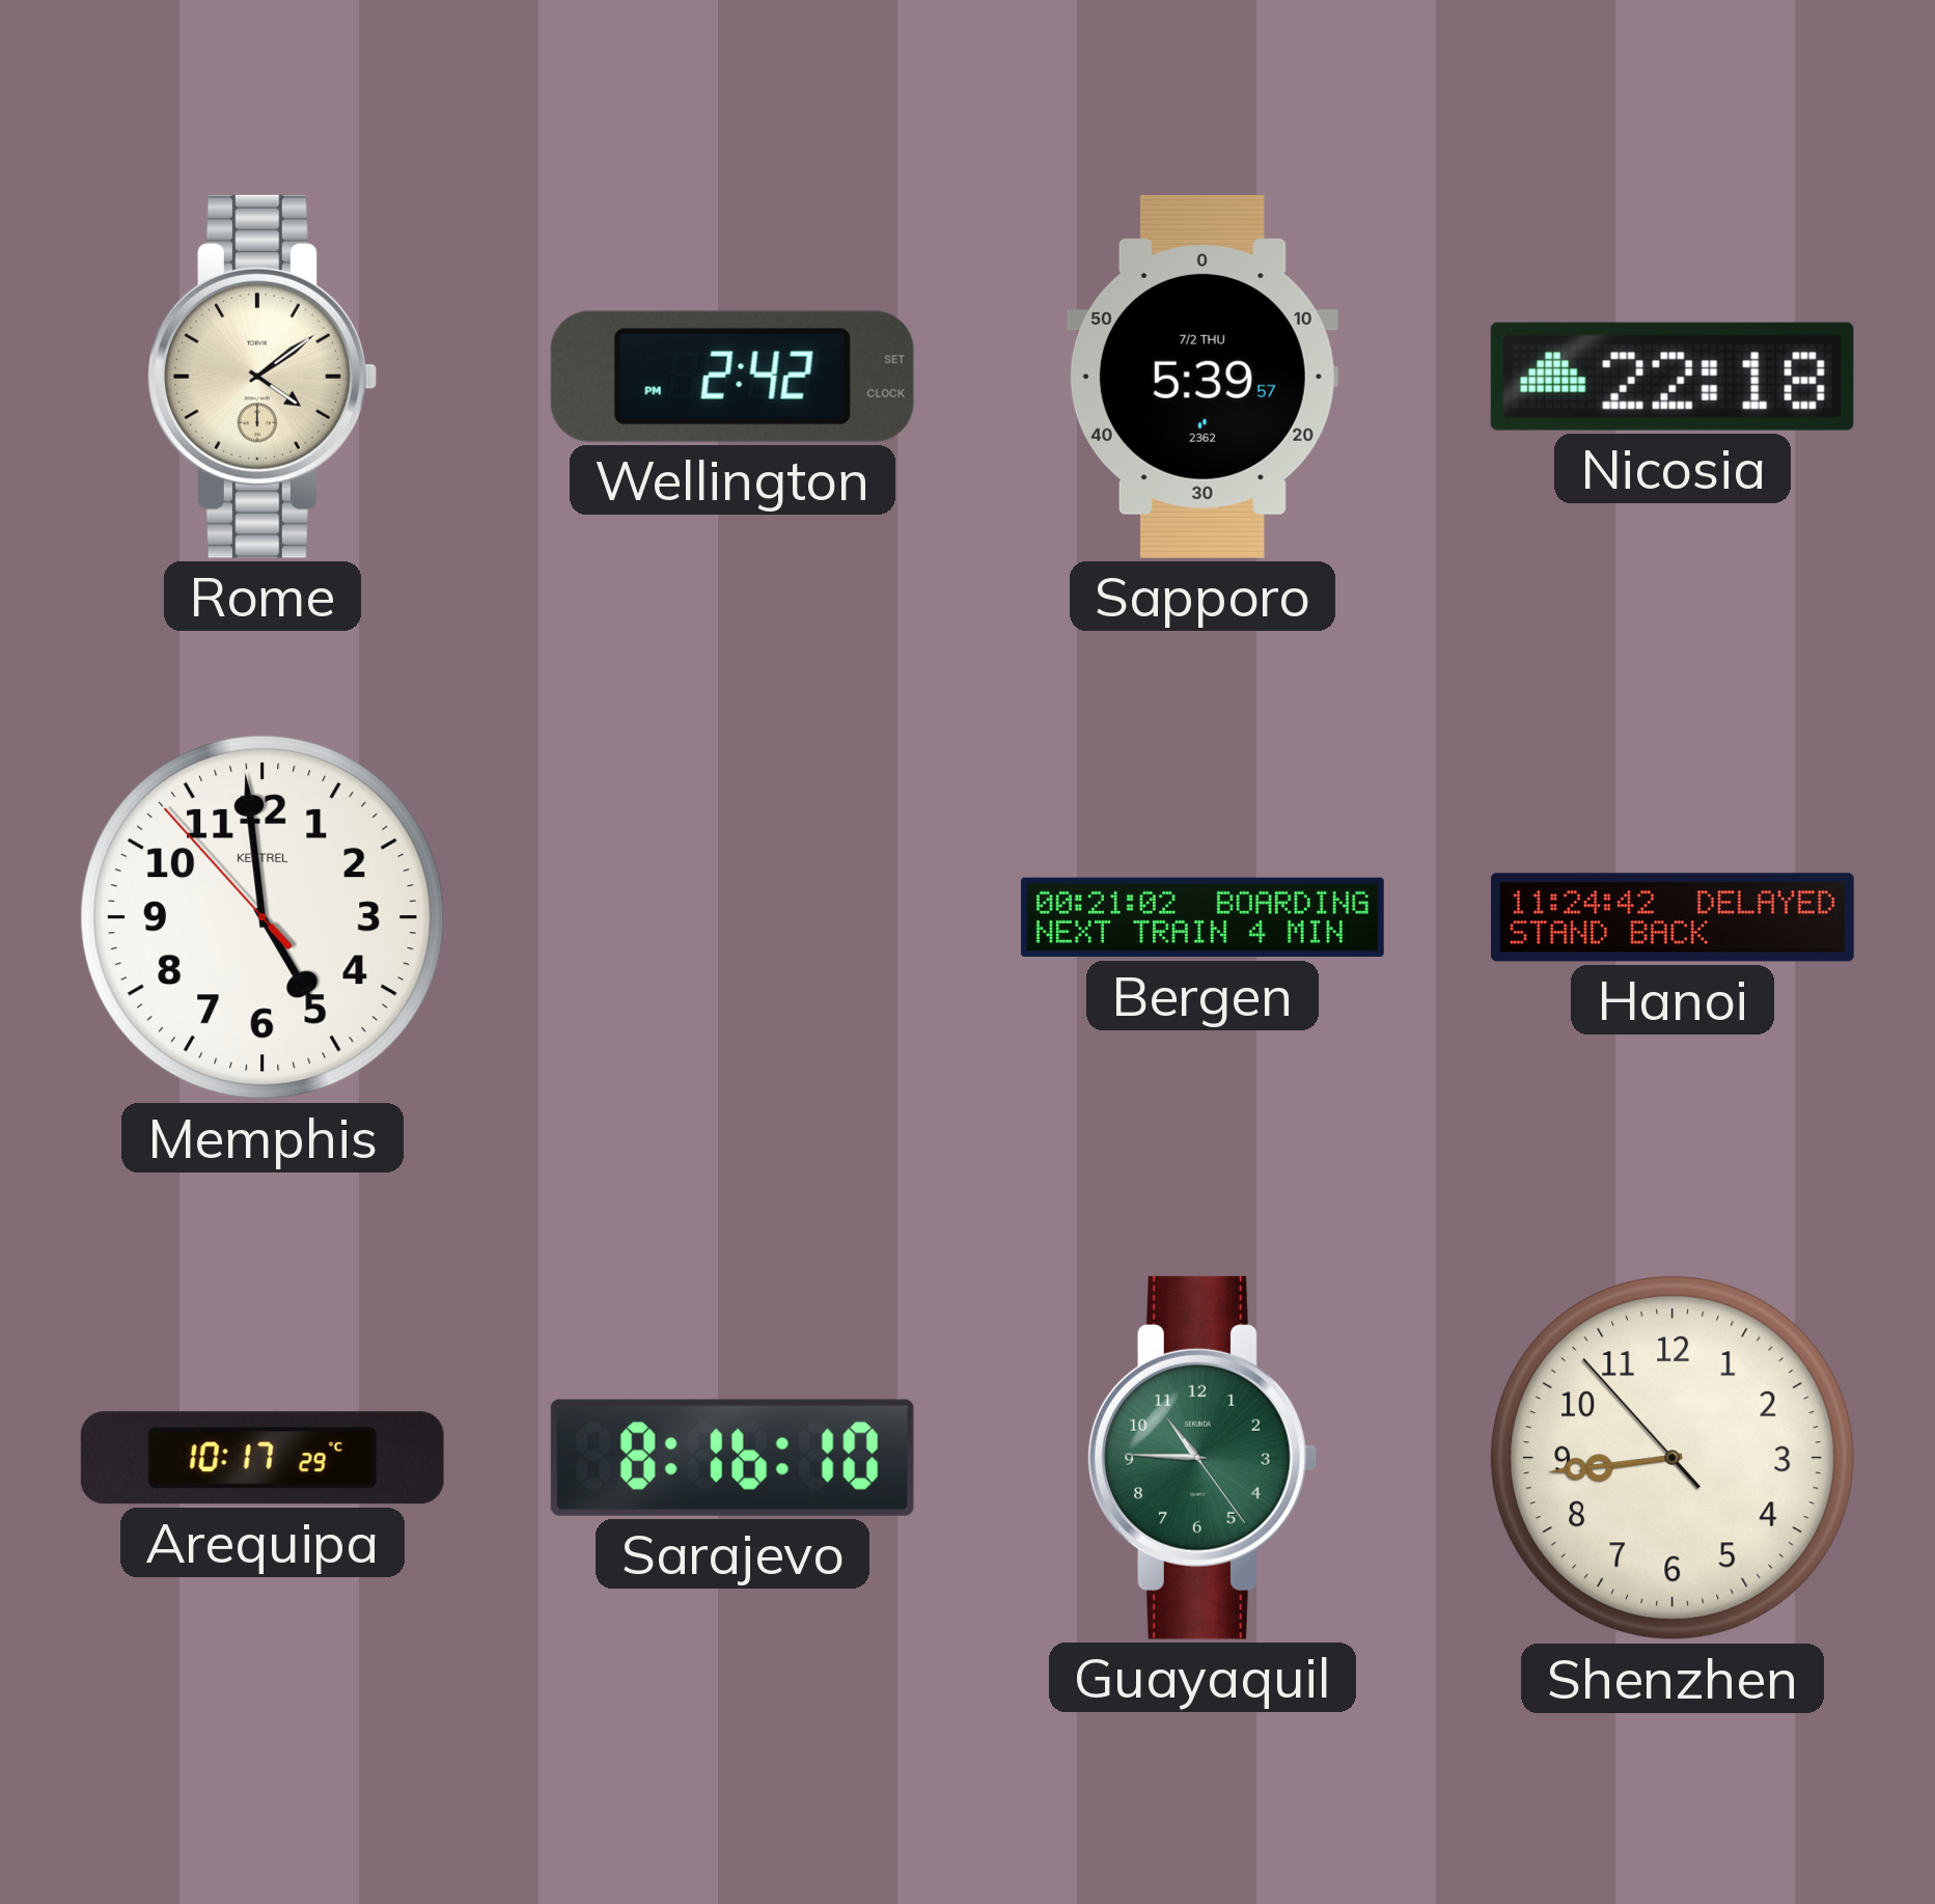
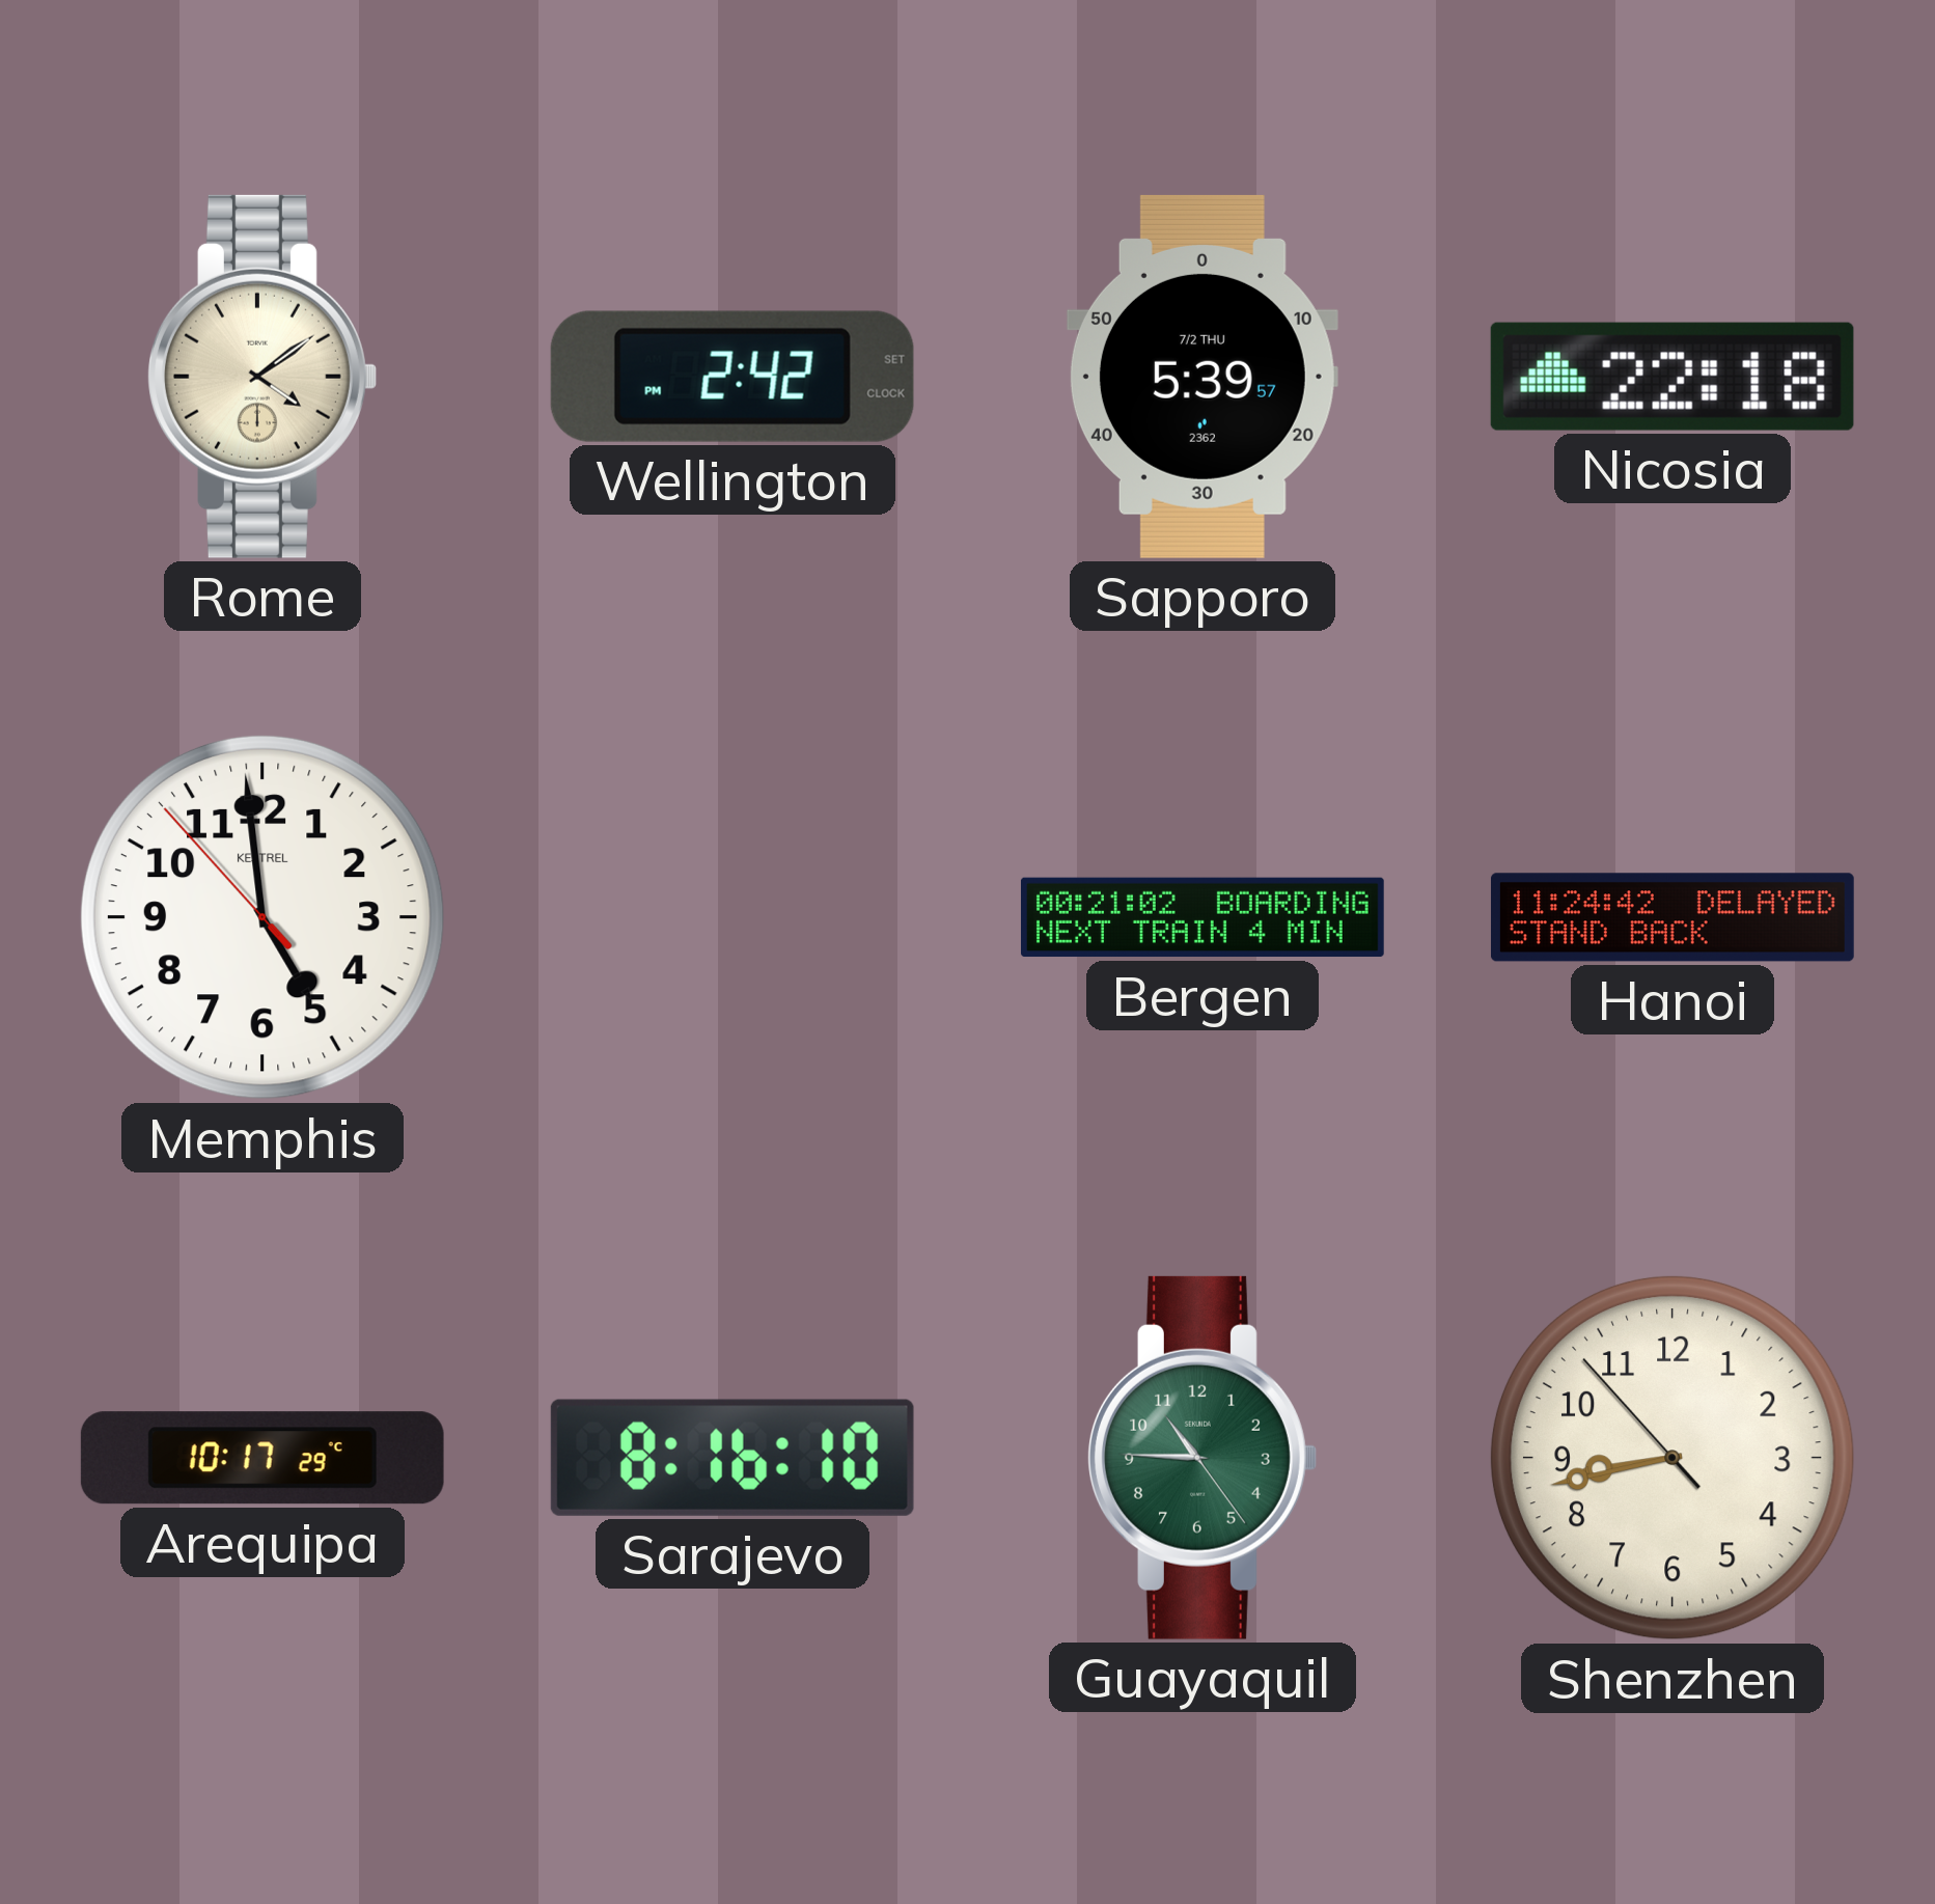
Shenzhen: 8:43 -> 8:42 (1673, 1458)
